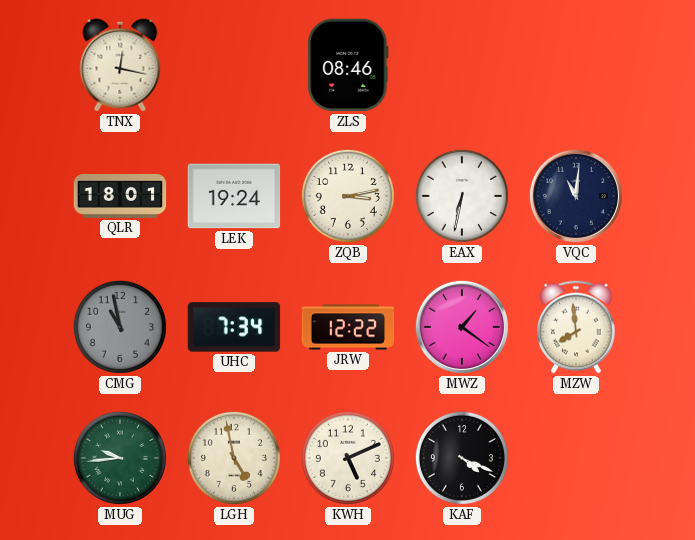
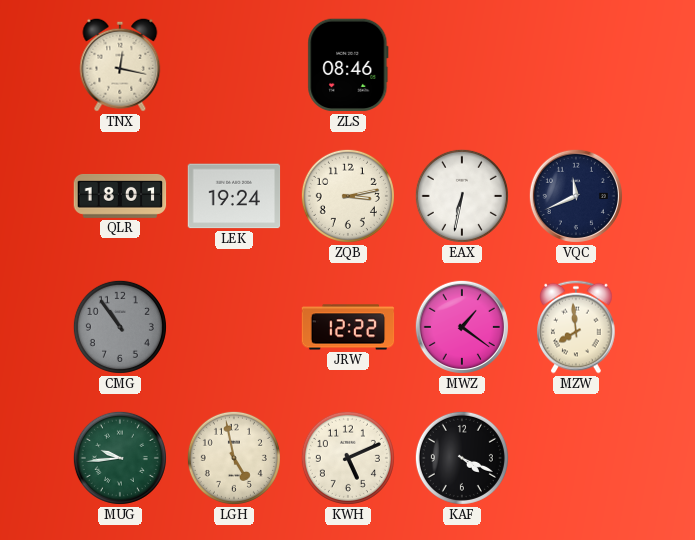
VQC: 11:01 -> 11:41 (576, 196)
CMG: 10:58 -> 10:54 (120, 327)
UHC: 7:34 -> none (234, 327)
